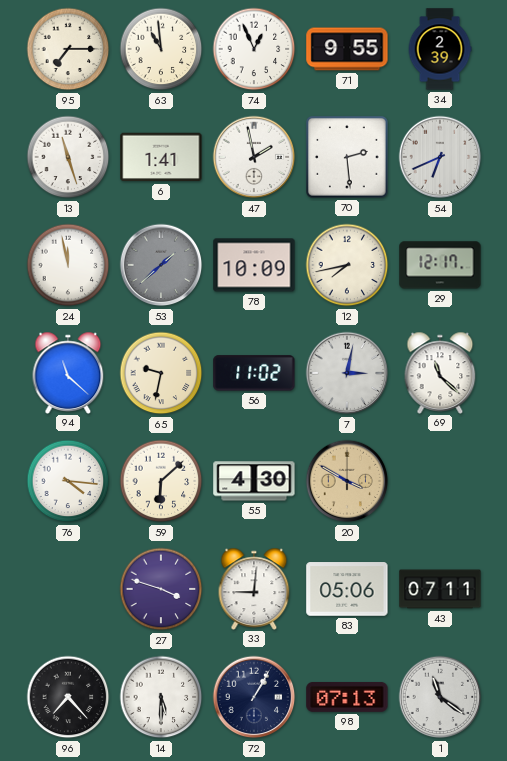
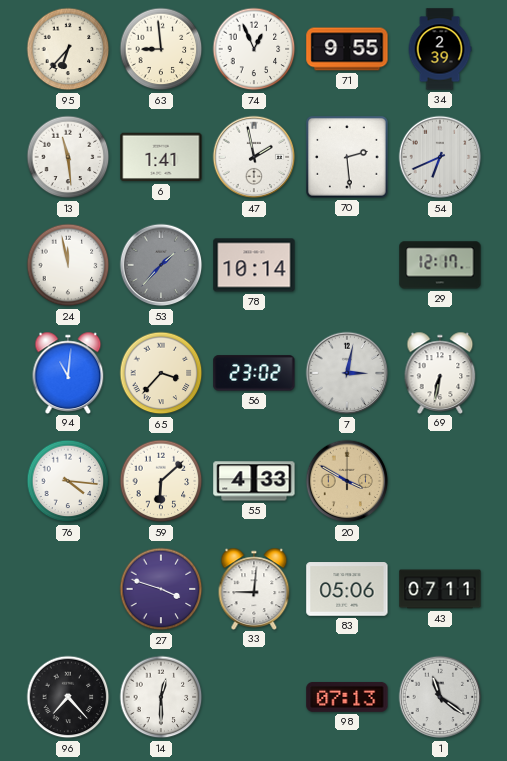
95: 7:15 -> 6:37 (68, 49)
63: 10:59 -> 8:59 (161, 49)
13: 11:27 -> 11:29 (68, 157)
53: 1:38 -> 1:37 (161, 265)
78: 10:09 -> 10:14 (254, 265)
12: 7:43 -> none (347, 265)
94: 11:22 -> 11:01 (68, 372)
65: 9:32 -> 3:37 (161, 373)
56: 11:02 -> 23:02 (254, 373)
69: 11:22 -> 6:32 (440, 372)
55: 4:30 -> 4:33 (254, 481)
14: 5:30 -> 12:30 (161, 697)
72: 1:05 -> none (254, 697)
